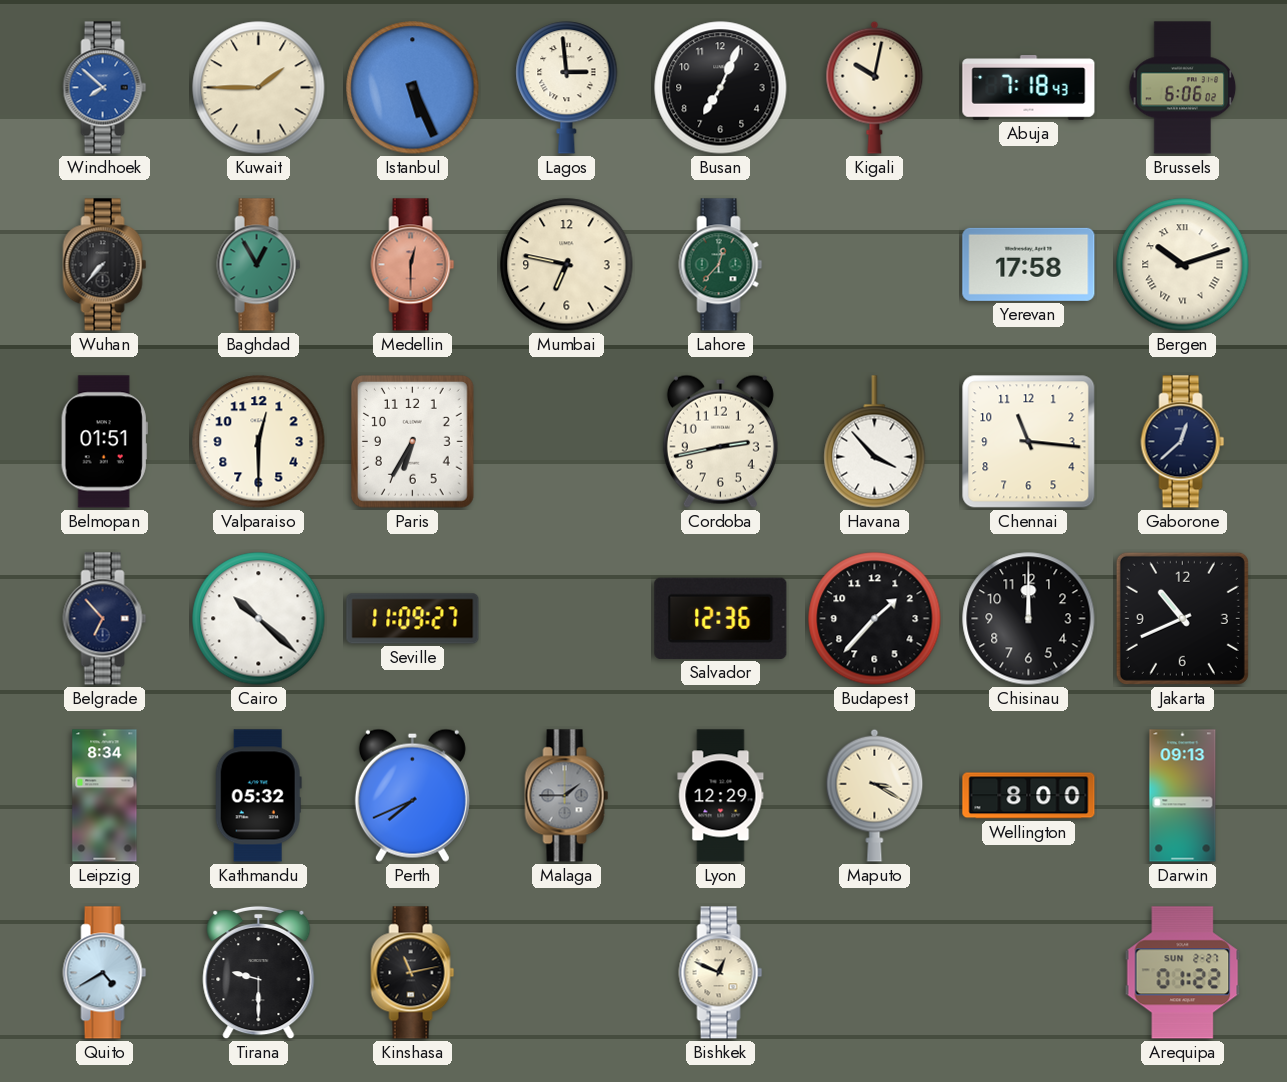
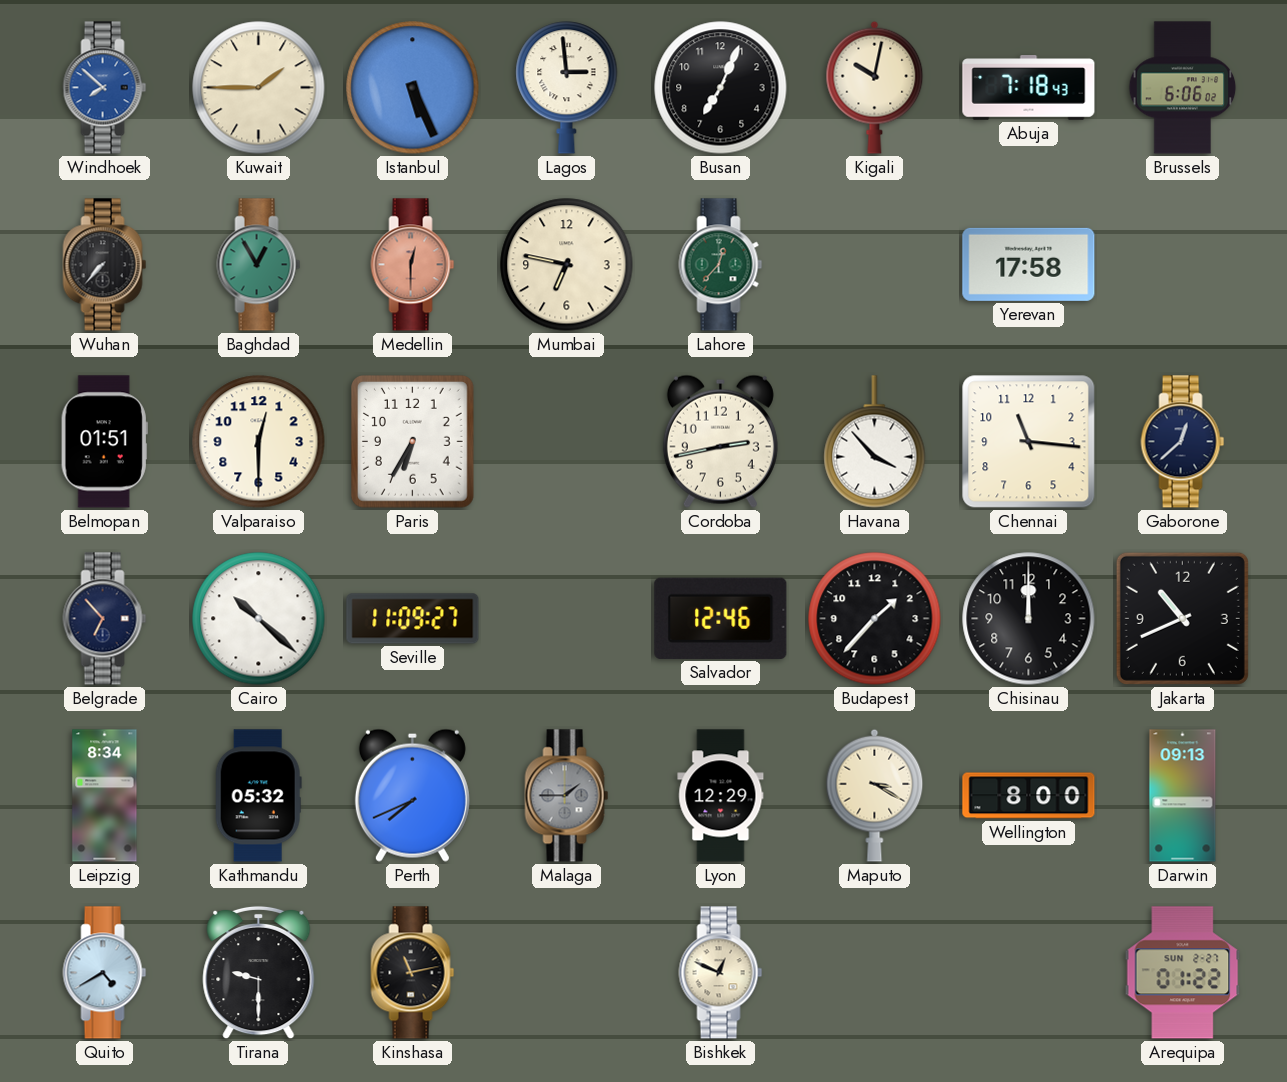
Bergen: 10:12 -> none (1183, 265)
Salvador: 12:36 -> 12:46 (721, 618)
